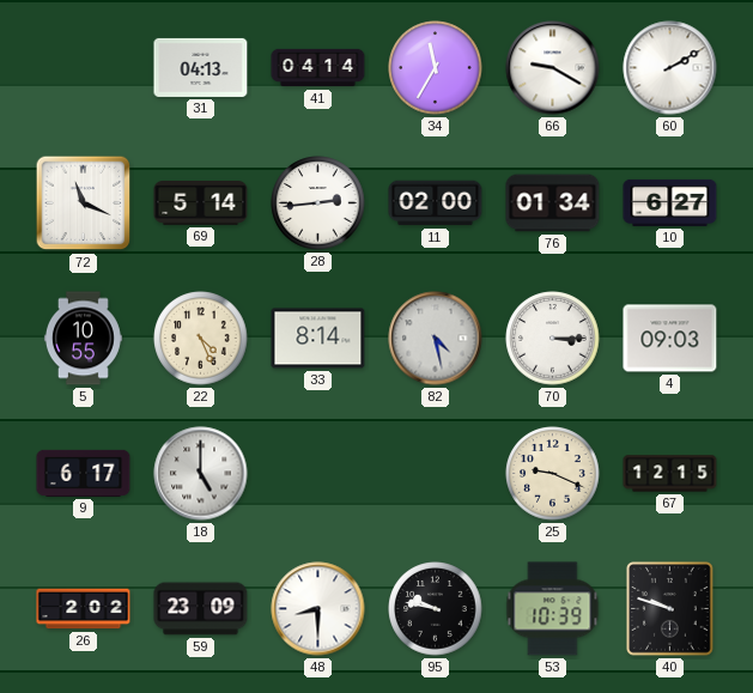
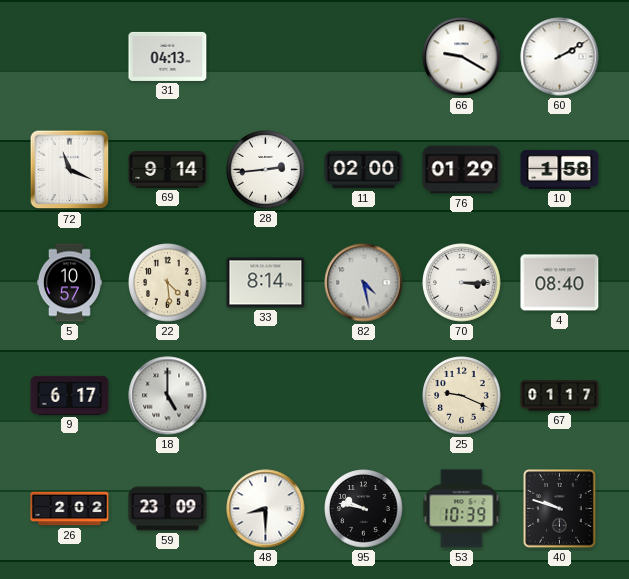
41: 04:14 -> none (318, 68)
34: 11:35 -> none (436, 68)
69: 5:14 -> 9:14 (168, 170)
76: 01:34 -> 01:29 (462, 170)
10: 6:27 -> 1:58 (560, 169)
5: 10:55 -> 10:57 (69, 283)
22: 4:26 -> 4:29 (168, 283)
4: 09:03 -> 08:40 (560, 283)
67: 12:15 -> 01:17 (560, 396)
